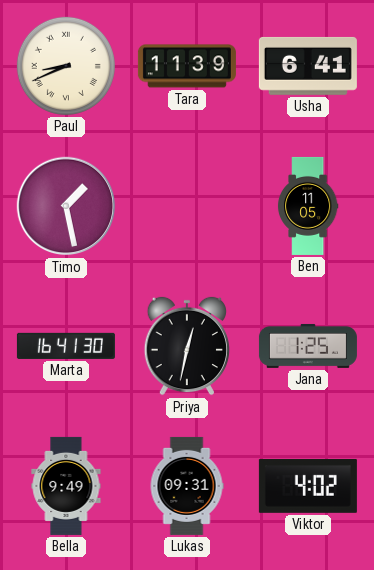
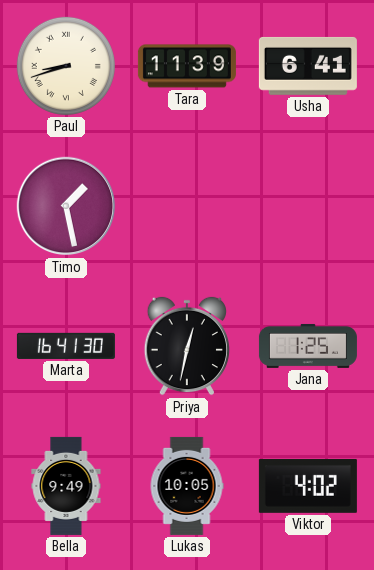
Paul: 8:41 -> 8:42 (66, 66)
Ben: 11:05 -> none (308, 206)
Lukas: 09:31 -> 10:05 (187, 486)
